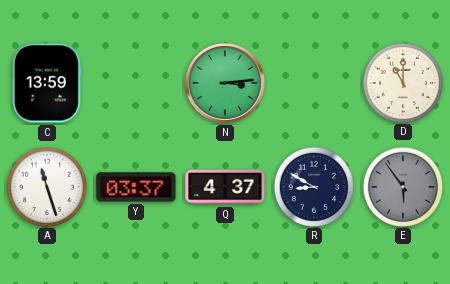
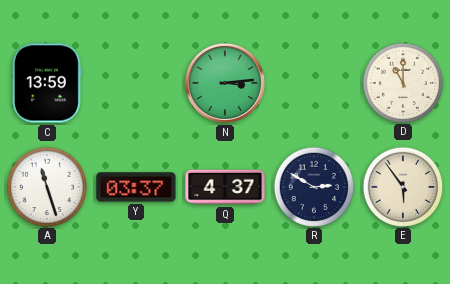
R: 8:50 -> 2:50 (313, 186)
E dial: grey -> cream (402, 186)
